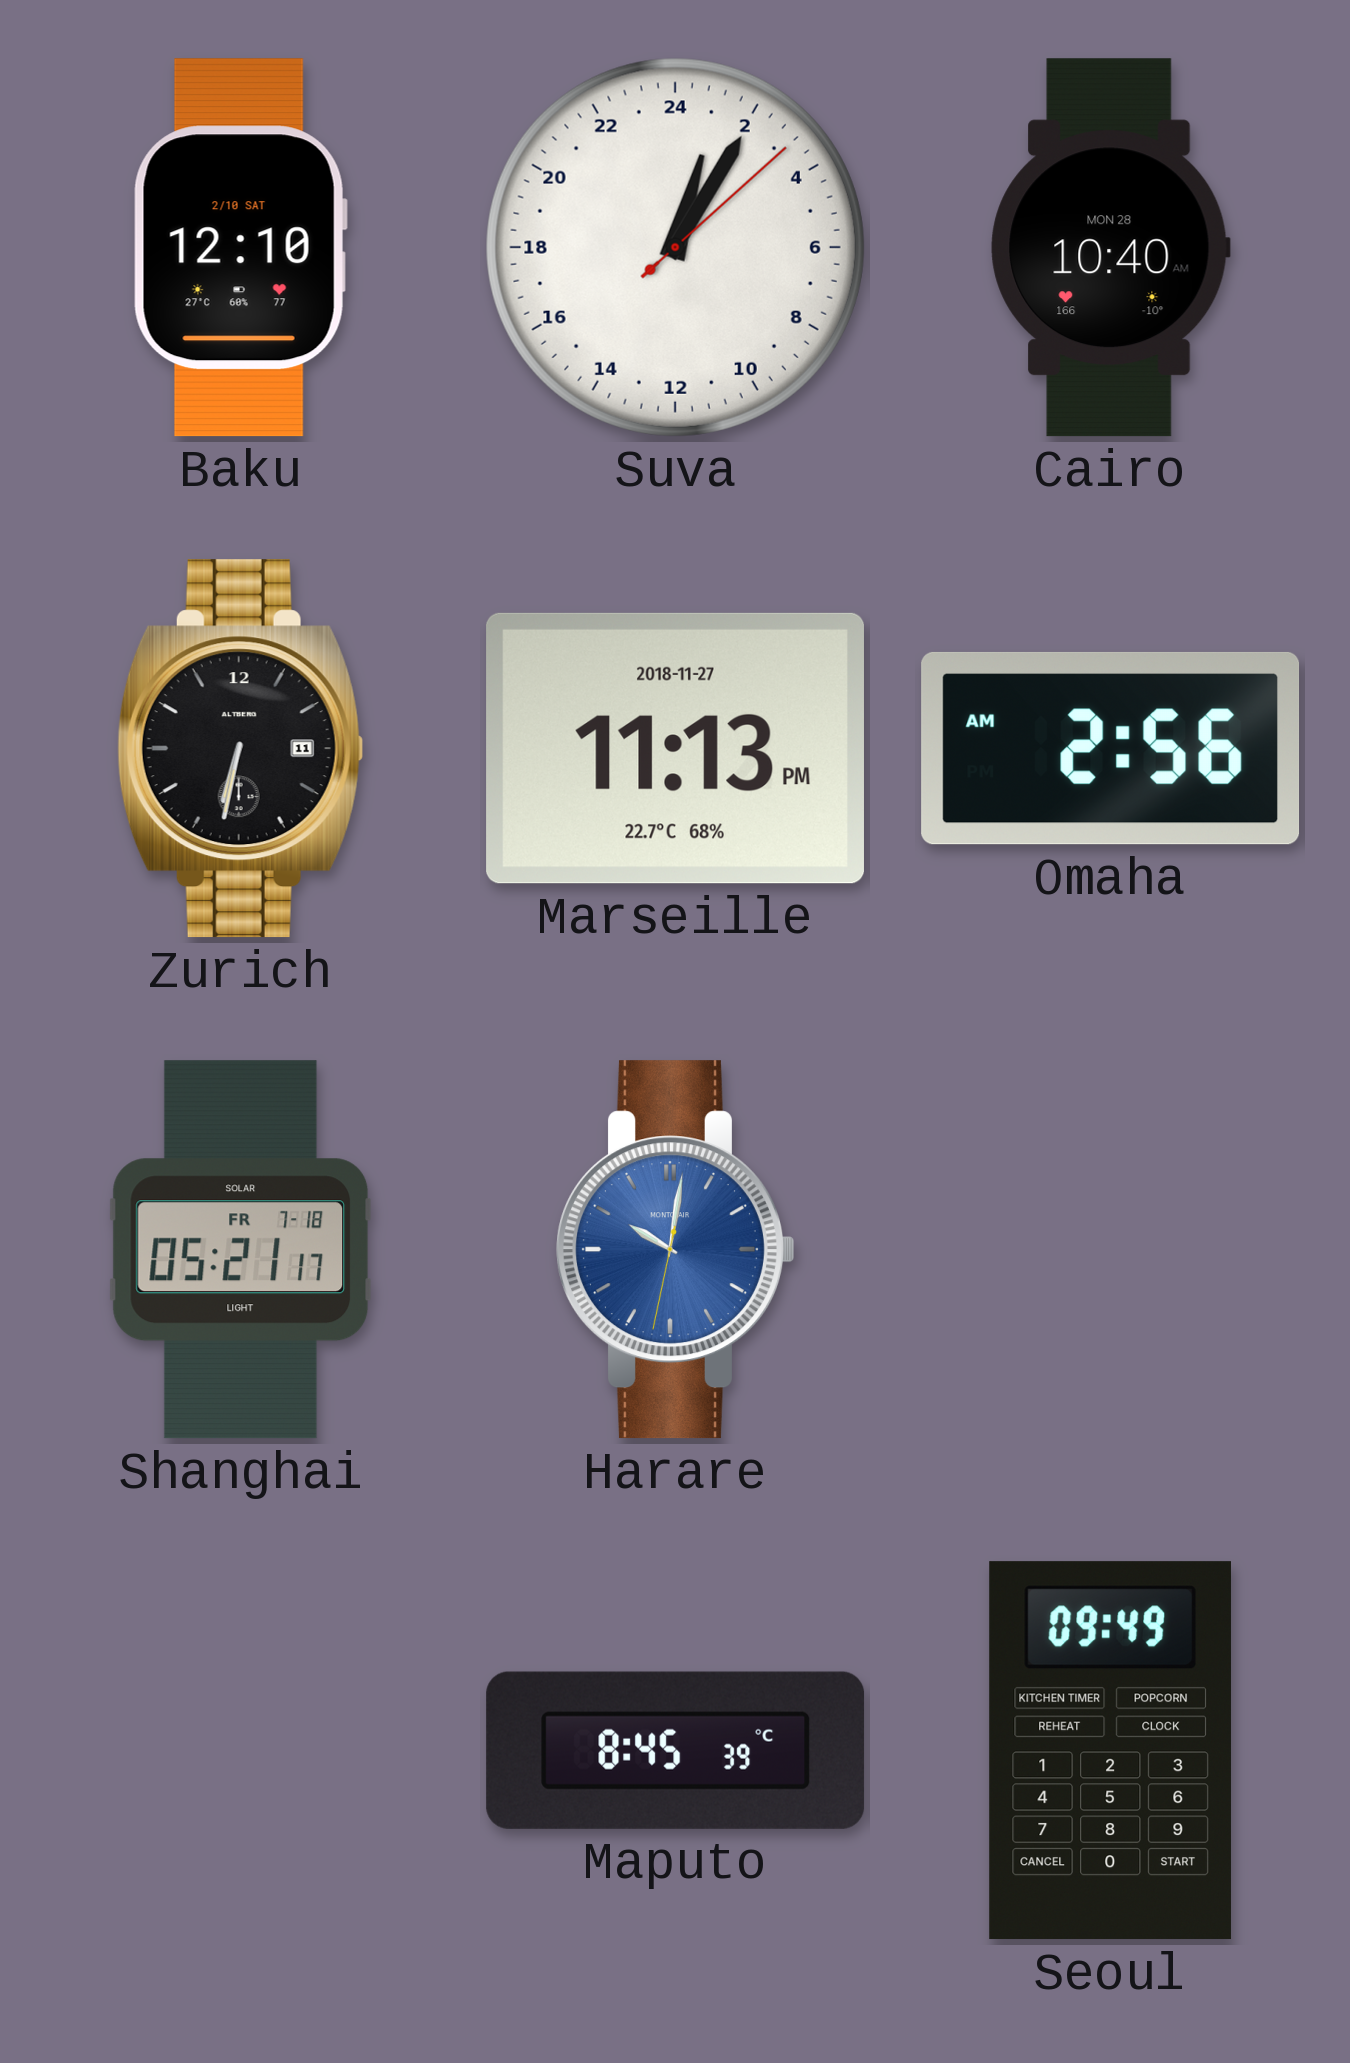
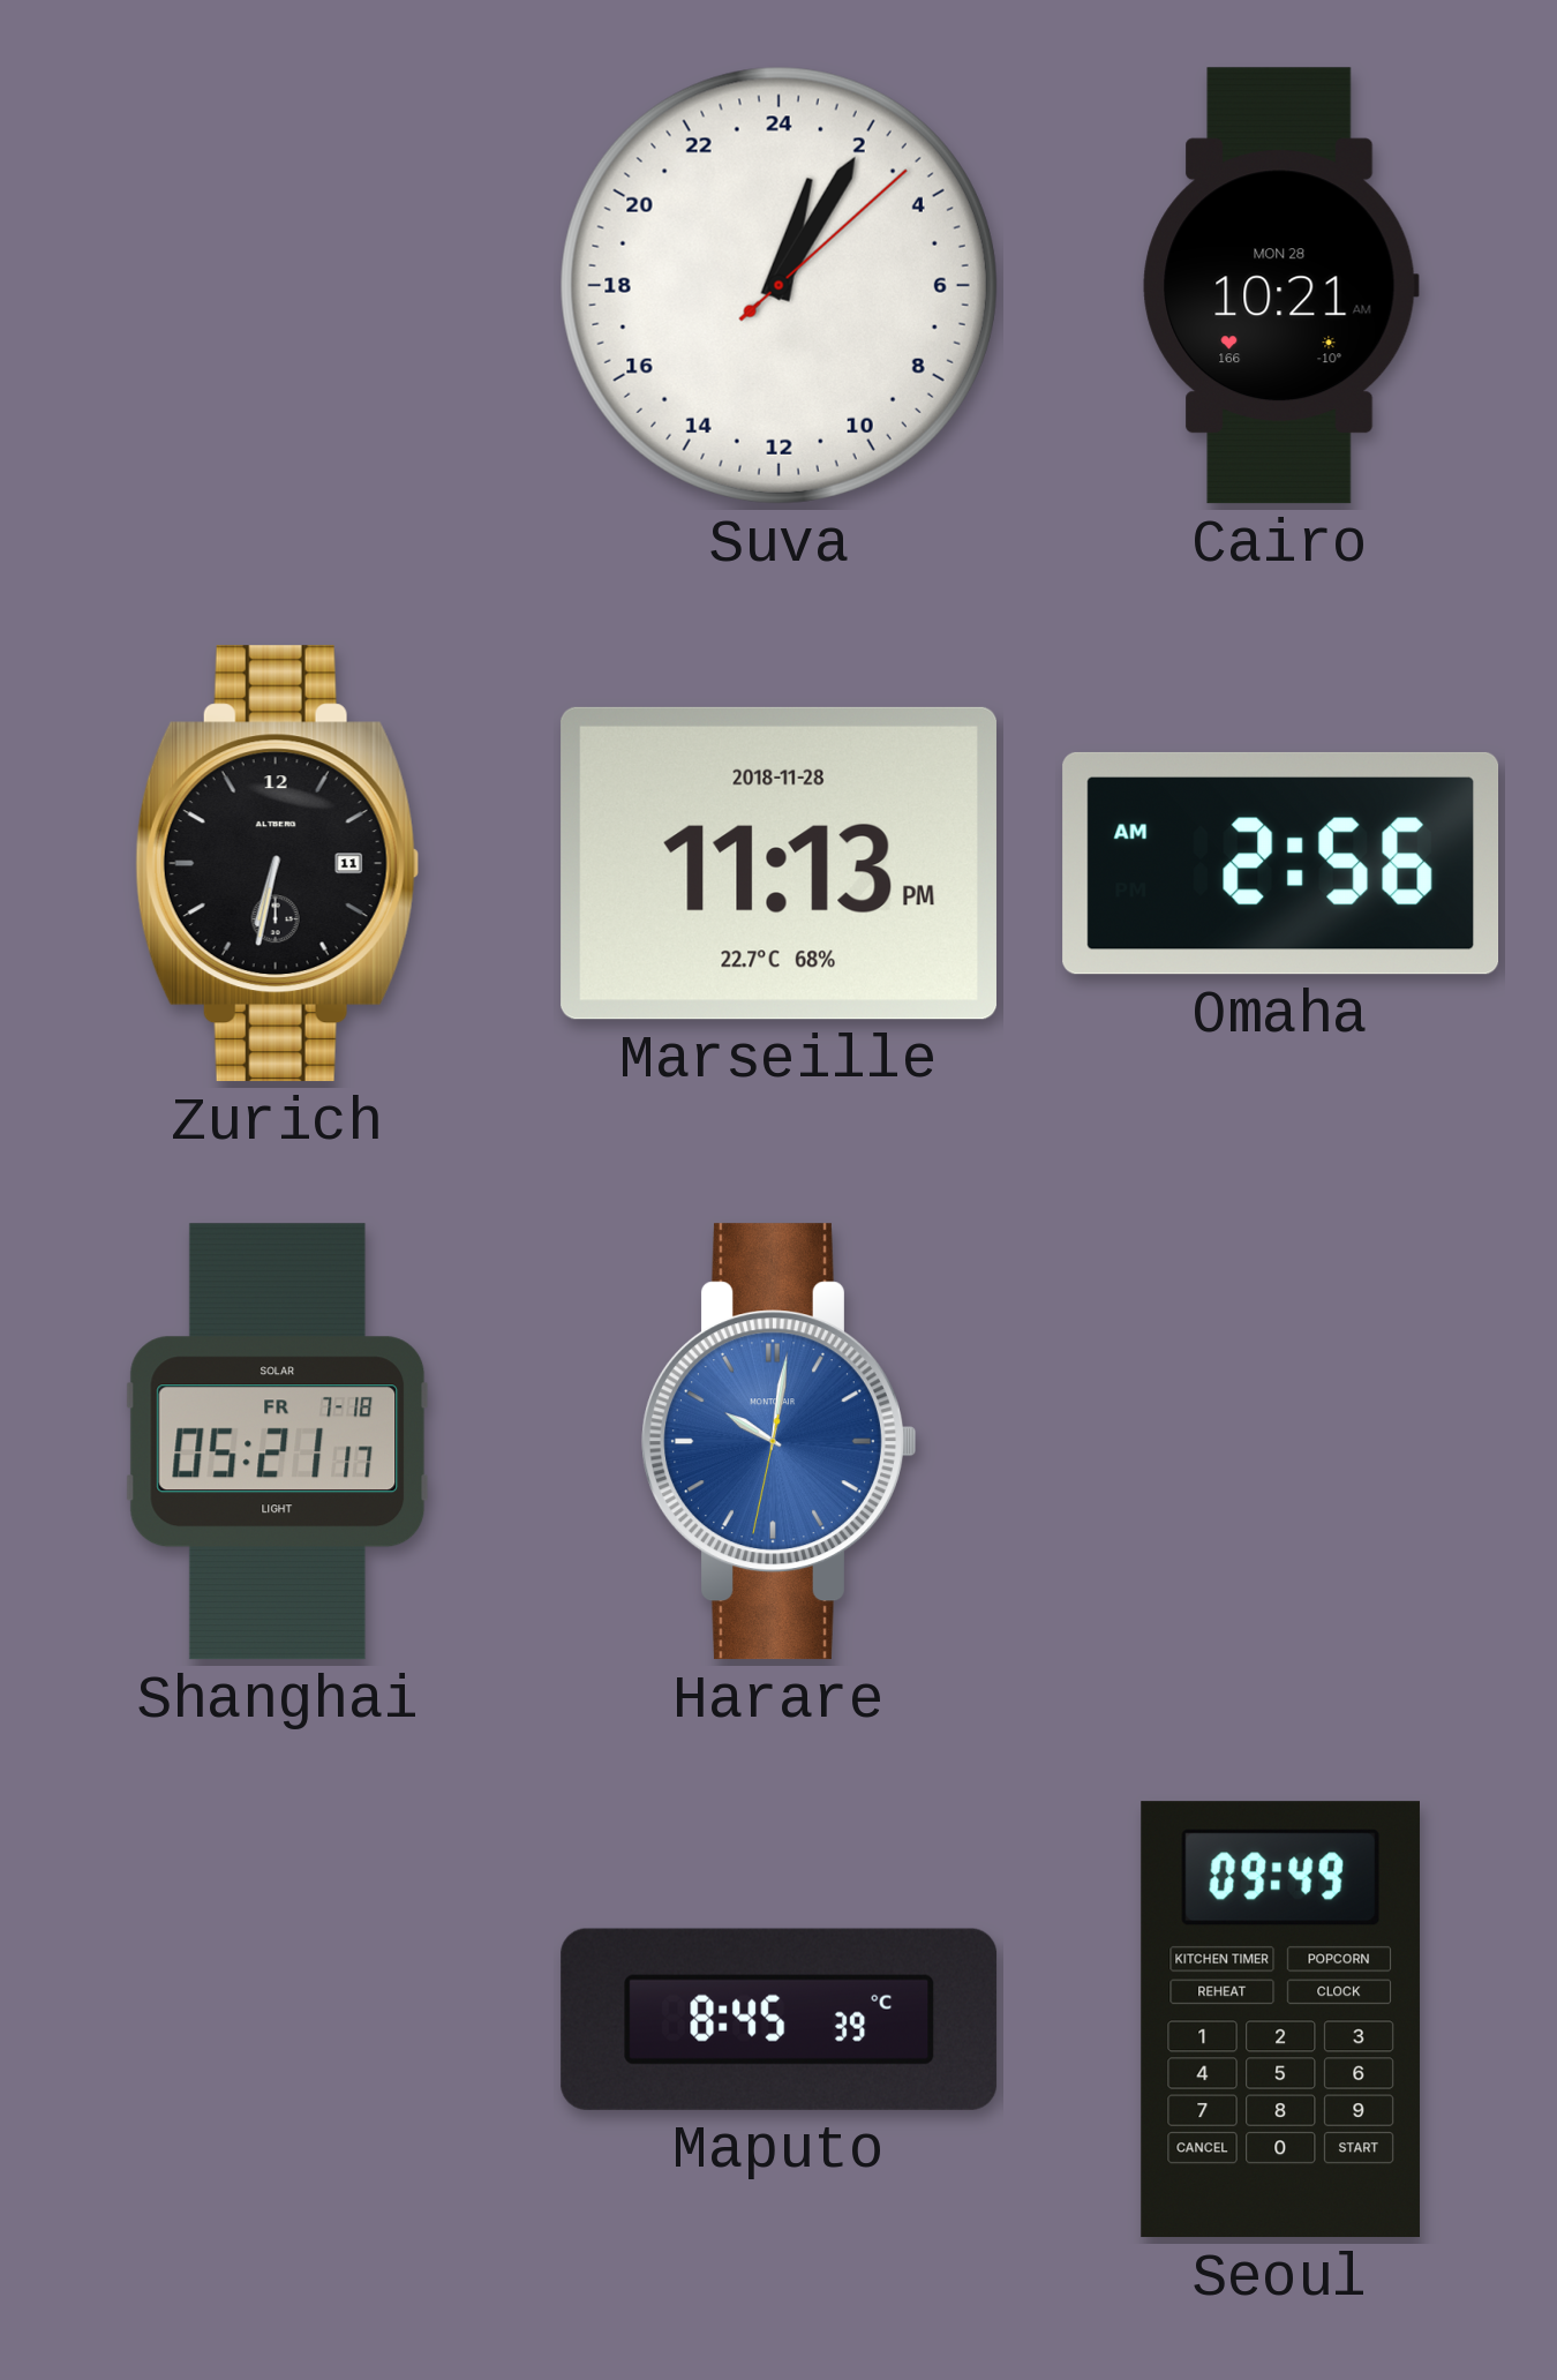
Baku: 12:10 -> none (240, 248)
Cairo: 10:40 -> 10:21 (1280, 286)
Marseille date: 2018-11-27 -> 2018-11-28 (778, 863)
